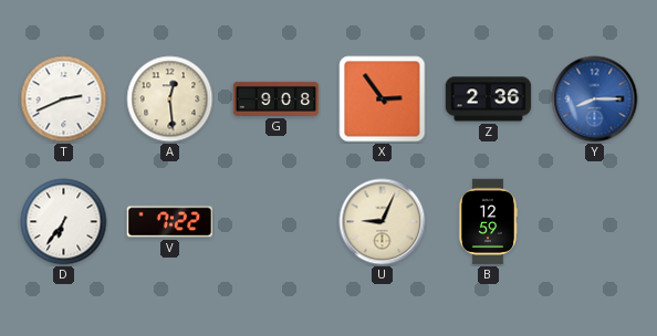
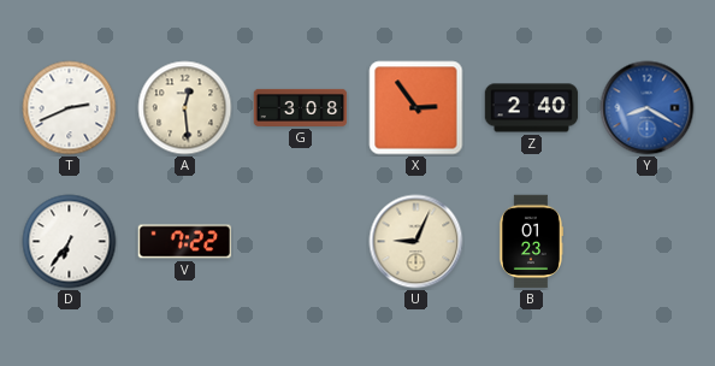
G: 9:08 -> 3:08 (301, 107)
Z: 2:36 -> 2:40 (532, 108)
Y: 8:15 -> 8:20 (648, 108)
B: 12:59 -> 01:23 (530, 242)
